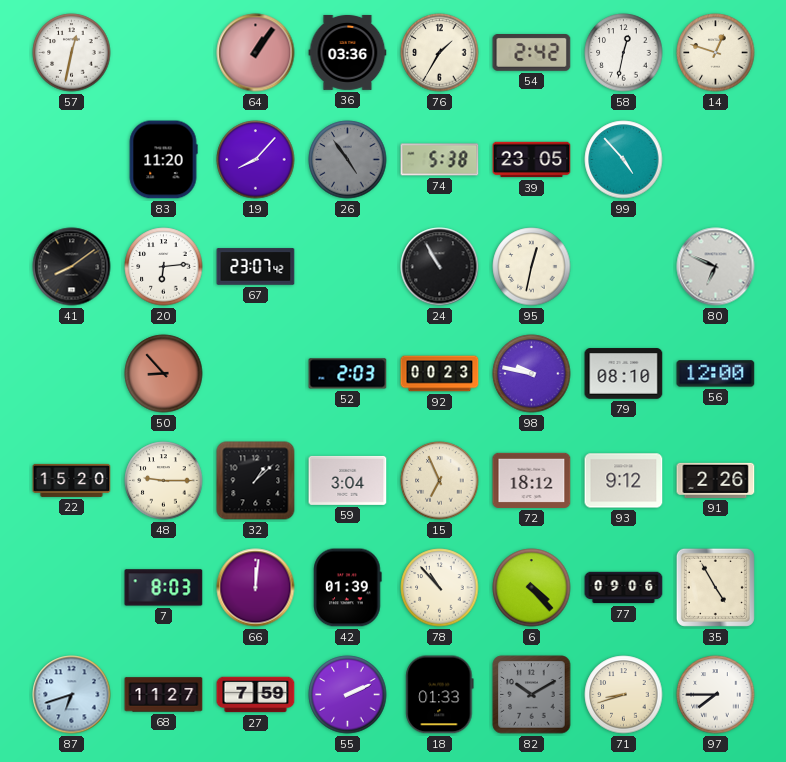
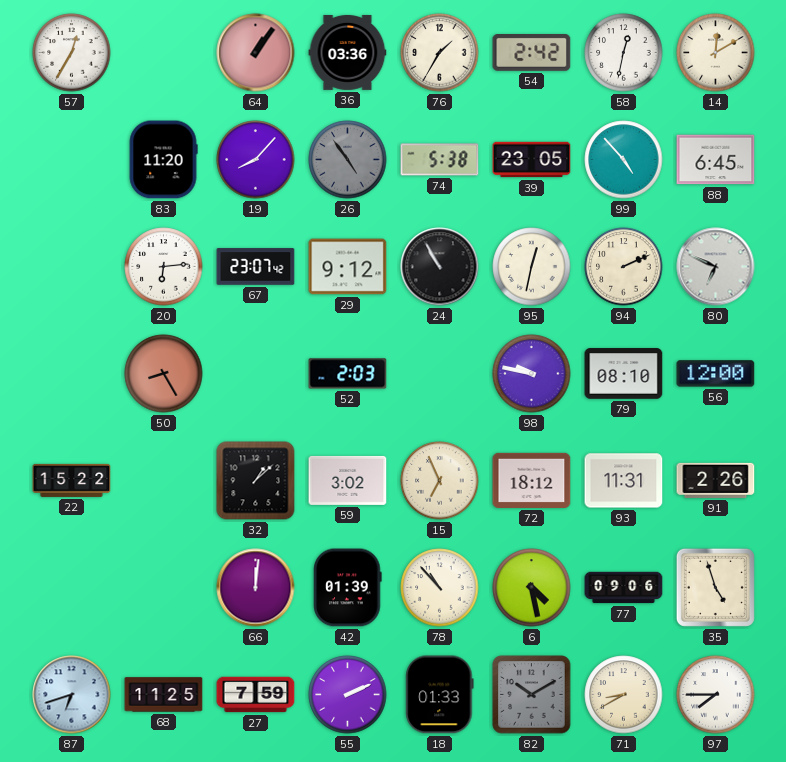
57: 12:32 -> 12:35 (72, 53)
14: 12:48 -> 12:10 (716, 53)
88: none -> 6:45 (716, 160)
41: 8:09 -> none (72, 267)
29: none -> 9:12 (348, 267)
94: none -> 2:11 (624, 267)
50: 8:53 -> 8:25 (164, 374)
92: 00:23 -> none (440, 374)
22: 15:20 -> 15:22 (72, 480)
48: 9:15 -> none (164, 481)
59: 3:04 -> 3:02 (348, 480)
93: 9:12 -> 11:31 (624, 481)
7: 8:03 -> none (164, 588)
6: 4:23 -> 4:28 (532, 588)
35: 4:55 -> 4:57 (715, 587)
68: 11:27 -> 11:25 (164, 695)
71: 8:42 -> 8:40 (624, 695)
